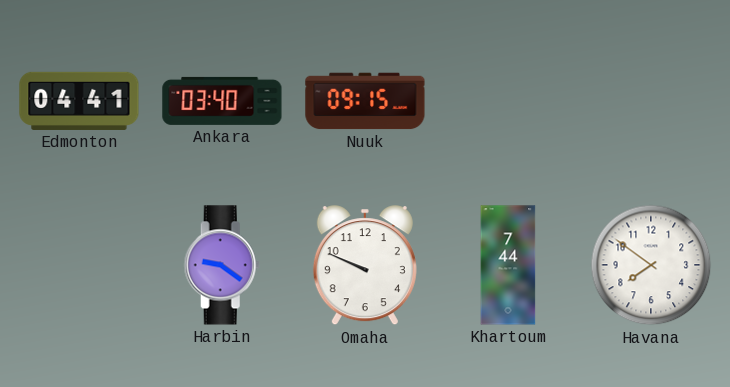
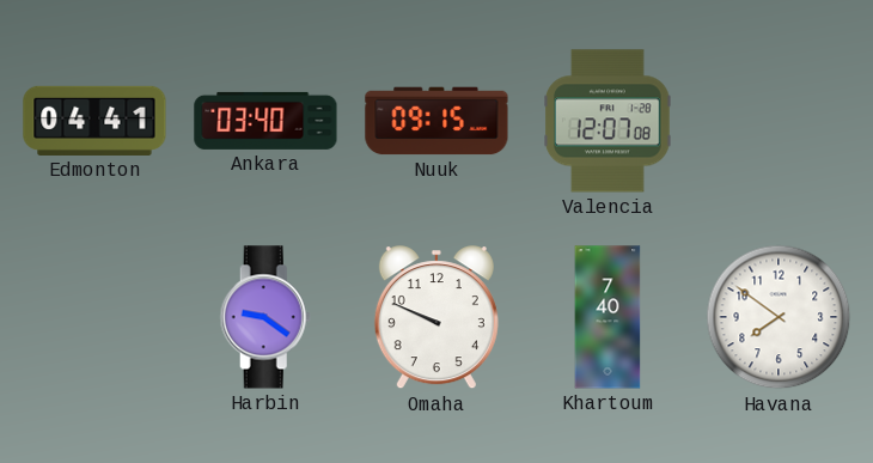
Valencia: none -> 12:07 (609, 121)
Khartoum: 7:44 -> 7:40 (608, 317)
